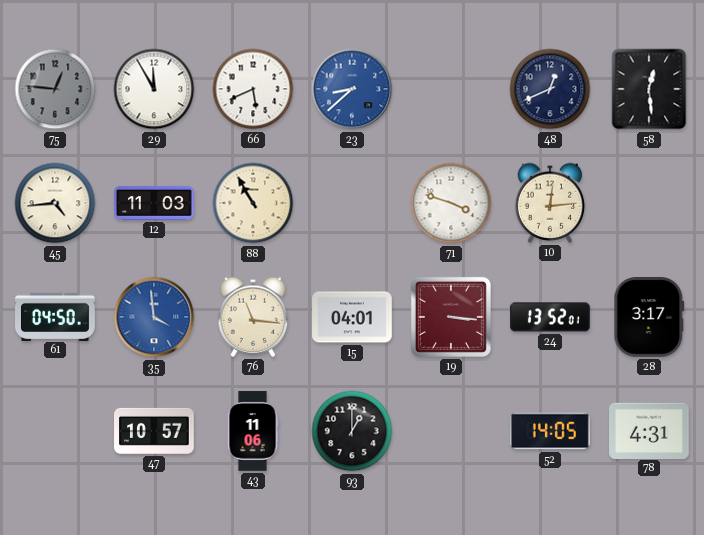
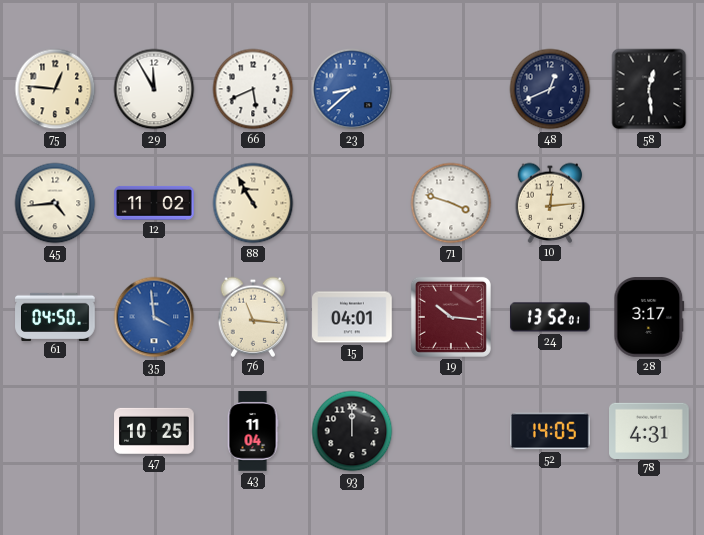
75 dial: grey -> cream (55, 89)
12: 11:03 -> 11:02 (154, 203)
19: 3:16 -> 10:16 (451, 317)
47: 10:57 -> 10:25 (154, 431)
43: 11:06 -> 11:04 (253, 431)
93: 1:00 -> 12:00 (352, 431)
